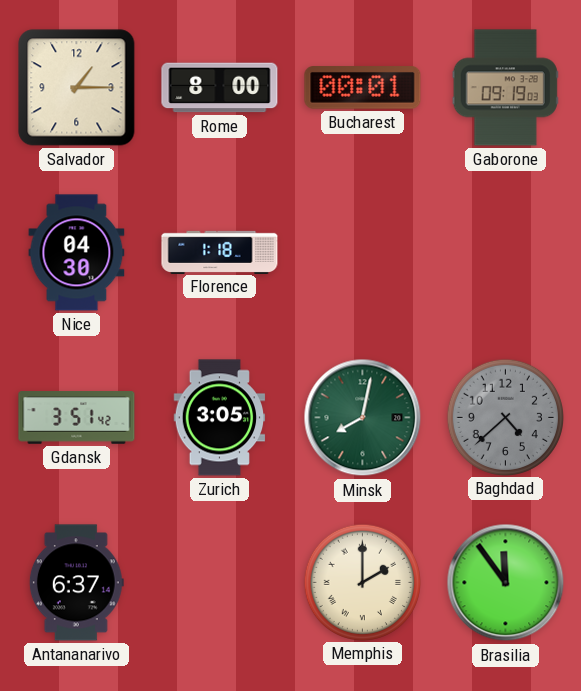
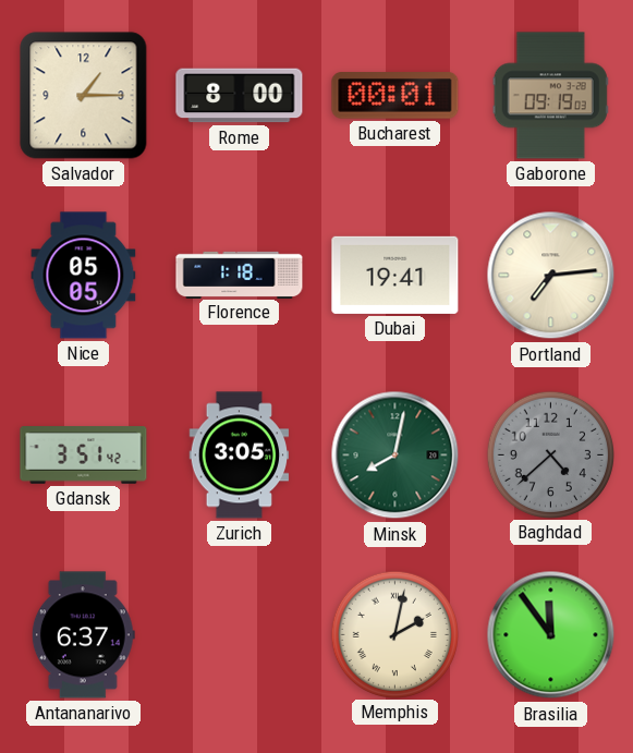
Nice: 04:30 -> 05:05 (84, 276)
Dubai: none -> 19:41 (395, 275)
Portland: none -> 7:14 (551, 276)
Memphis: 2:00 -> 2:02 (394, 634)
